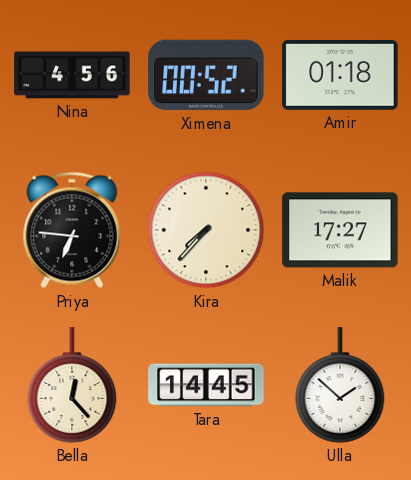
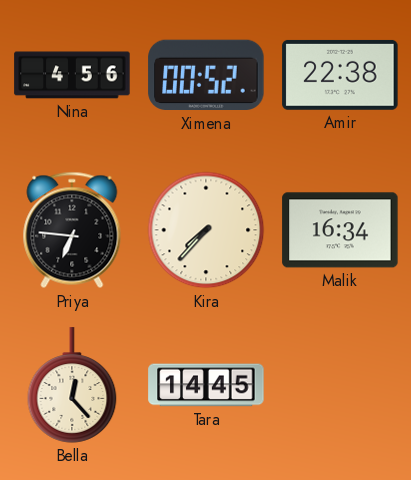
Amir: 01:18 -> 22:38 (340, 75)
Malik: 17:27 -> 16:34 (340, 230)
Ulla: 1:52 -> none (340, 385)
